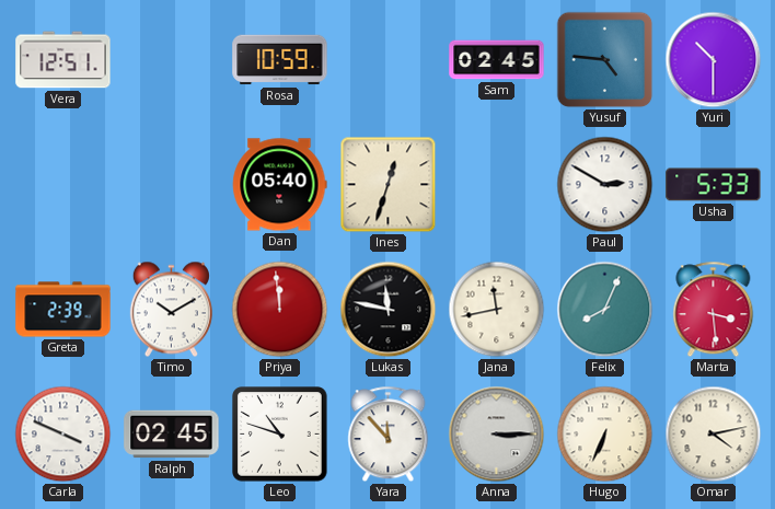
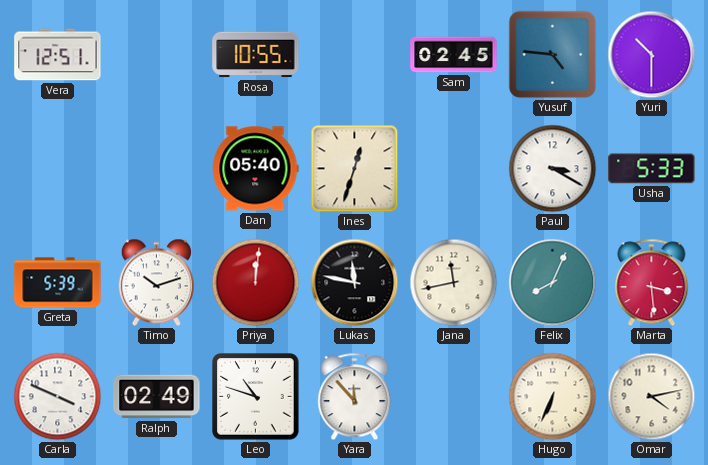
Rosa: 10:59 -> 10:55 (256, 55)
Paul: 2:50 -> 3:20 (553, 169)
Greta: 2:39 -> 5:39 (58, 283)
Timo: 10:10 -> 10:12 (156, 283)
Priya: 11:59 -> 12:01 (256, 283)
Ralph: 02:45 -> 02:49 (157, 397)
Anna: 3:15 -> none (497, 435)
